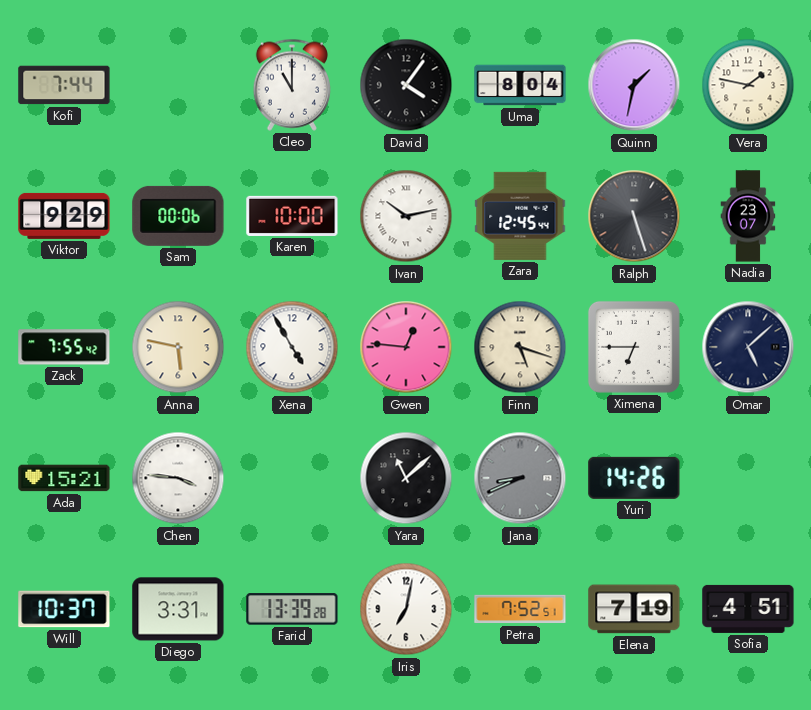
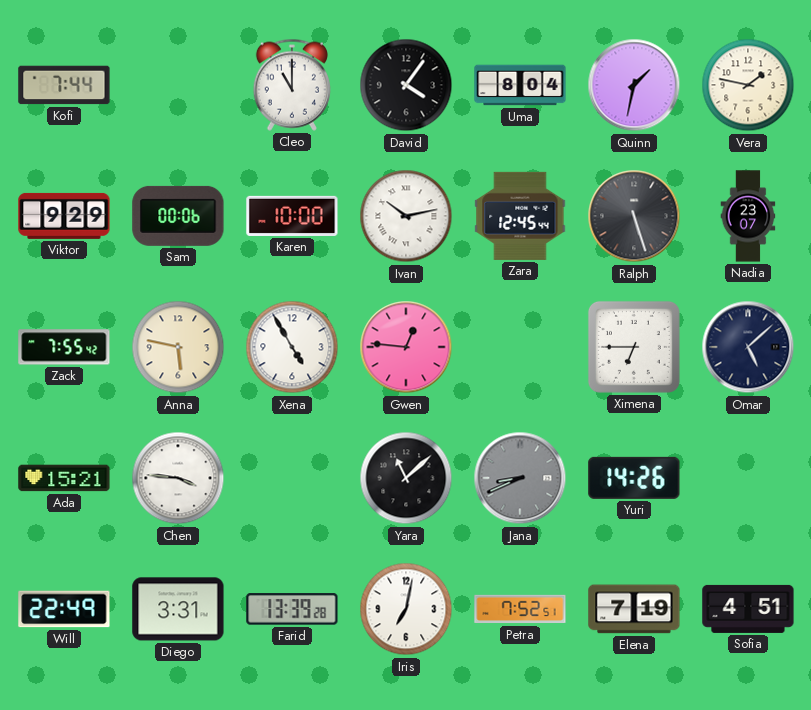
Finn: 5:18 -> none (520, 347)
Will: 10:37 -> 22:49 (64, 609)
